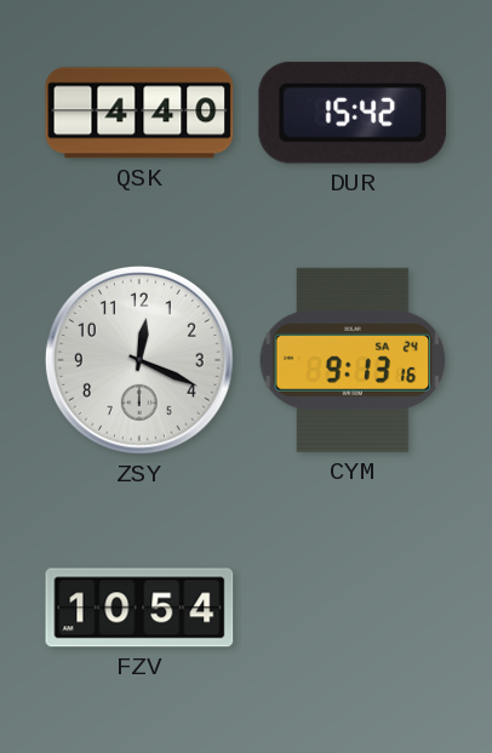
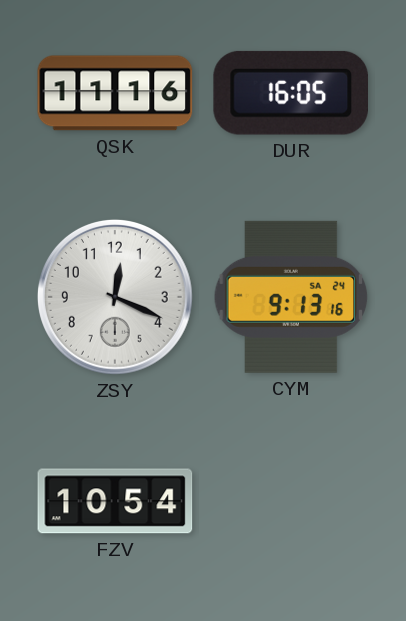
QSK: 4:40 -> 11:16 (115, 93)
DUR: 15:42 -> 16:05 (290, 93)
